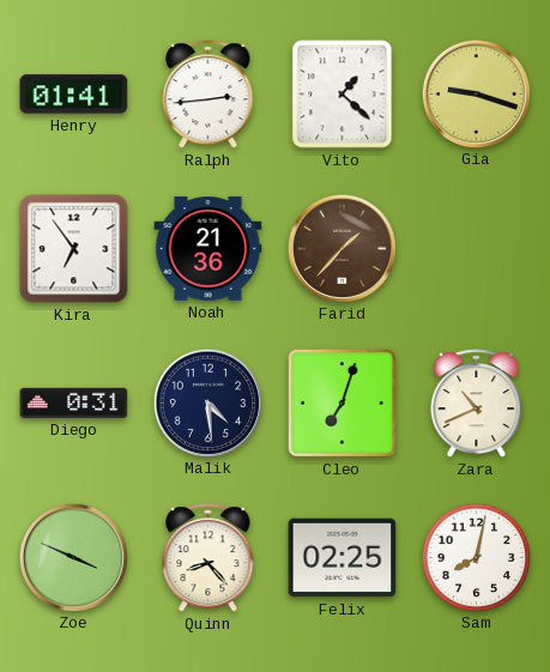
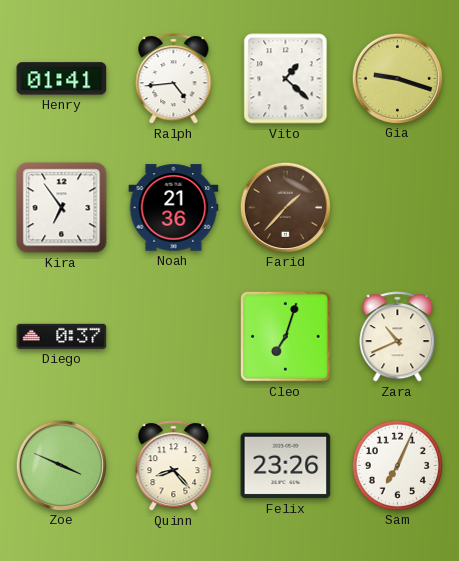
Ralph: 2:44 -> 4:44 (174, 79)
Diego: 0:31 -> 0:37 (62, 336)
Malik: 4:29 -> none (207, 402)
Felix: 02:25 -> 23:26 (286, 466)
Sam: 8:02 -> 7:04 (397, 465)
